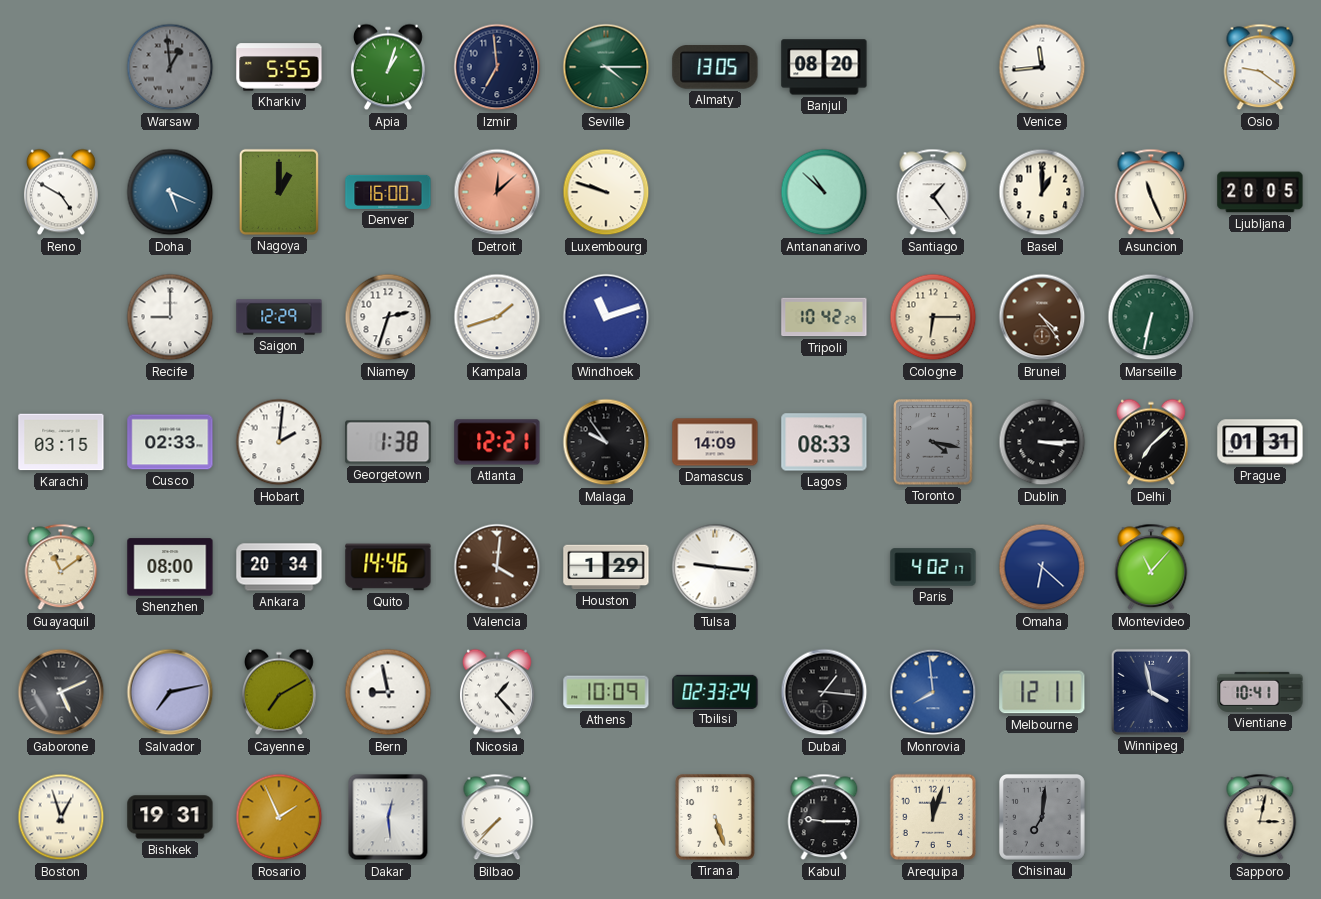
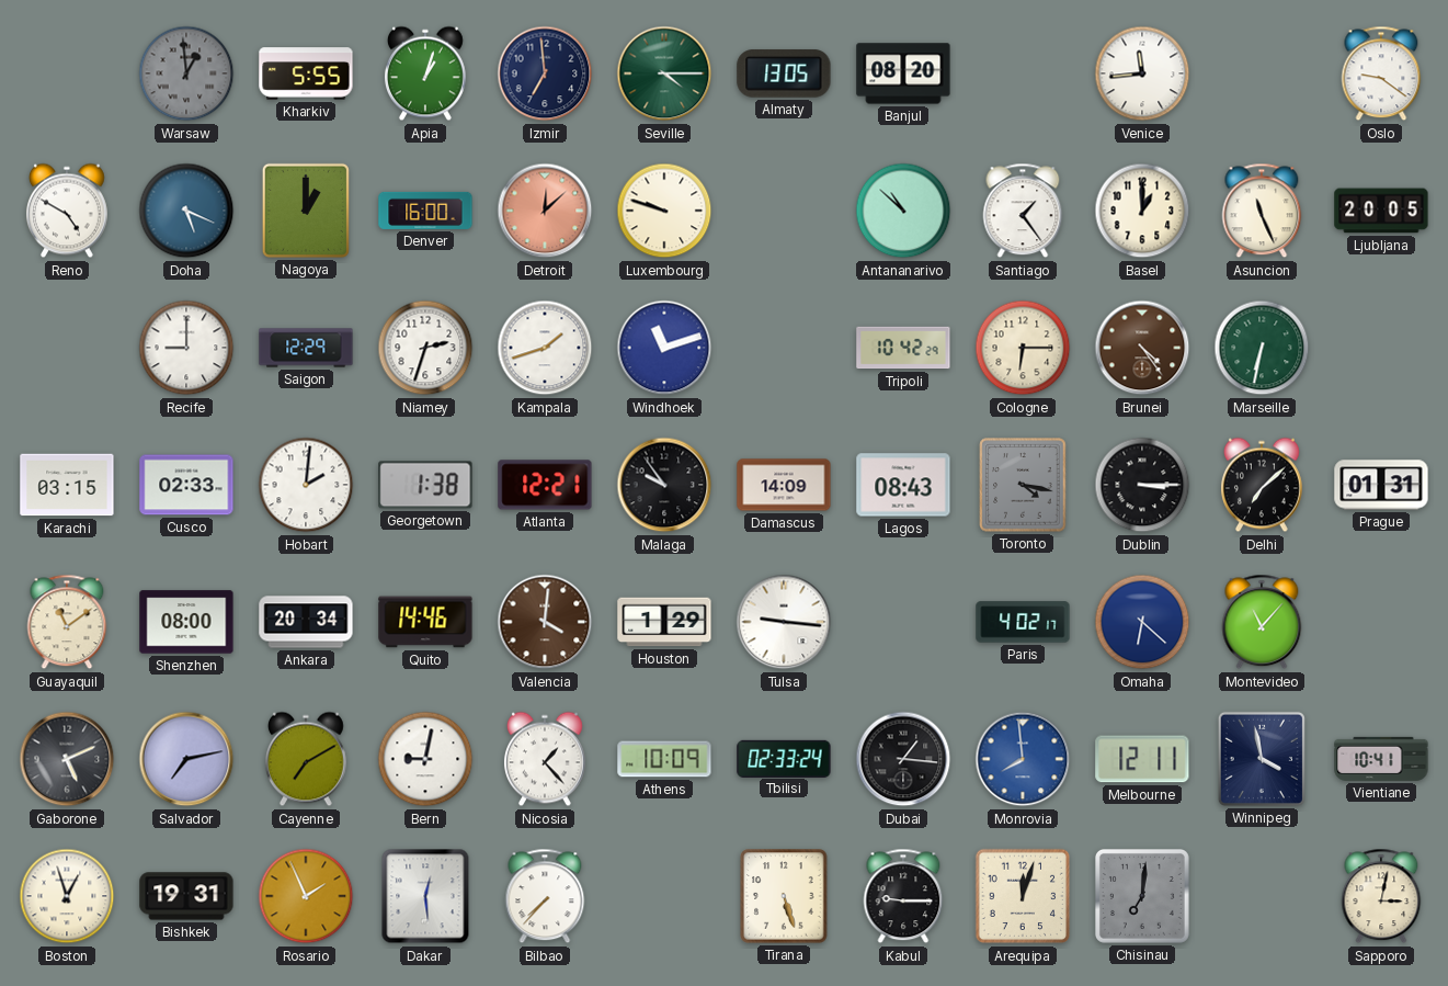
Lagos: 08:33 -> 08:43 (903, 485)
Bern: 8:58 -> 9:02 (425, 759)
